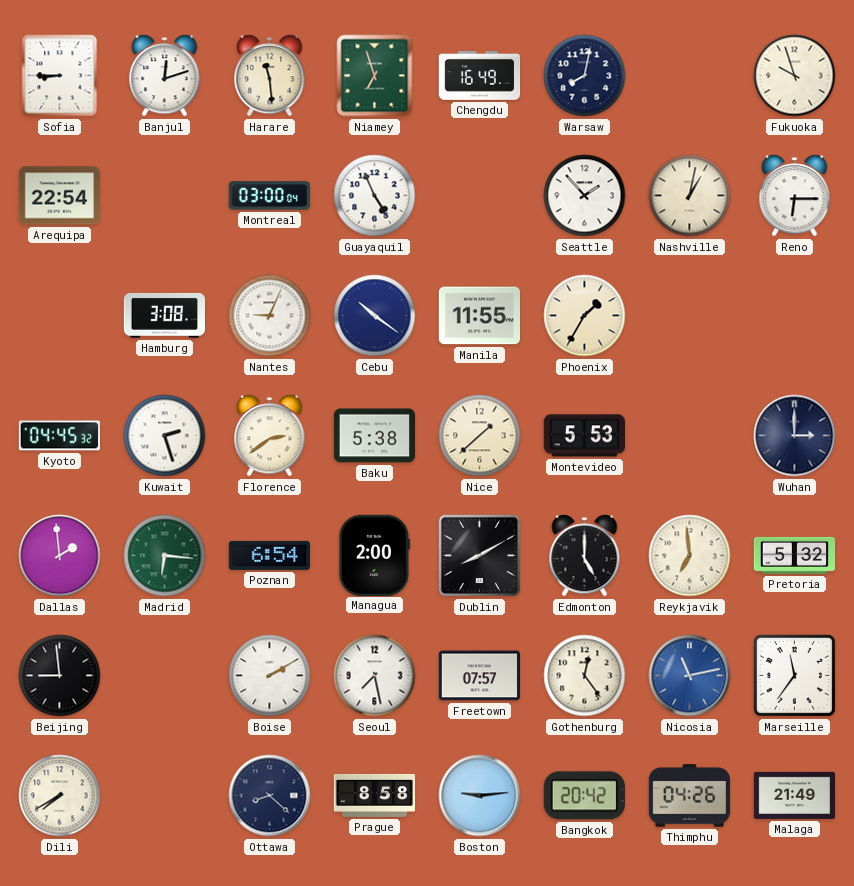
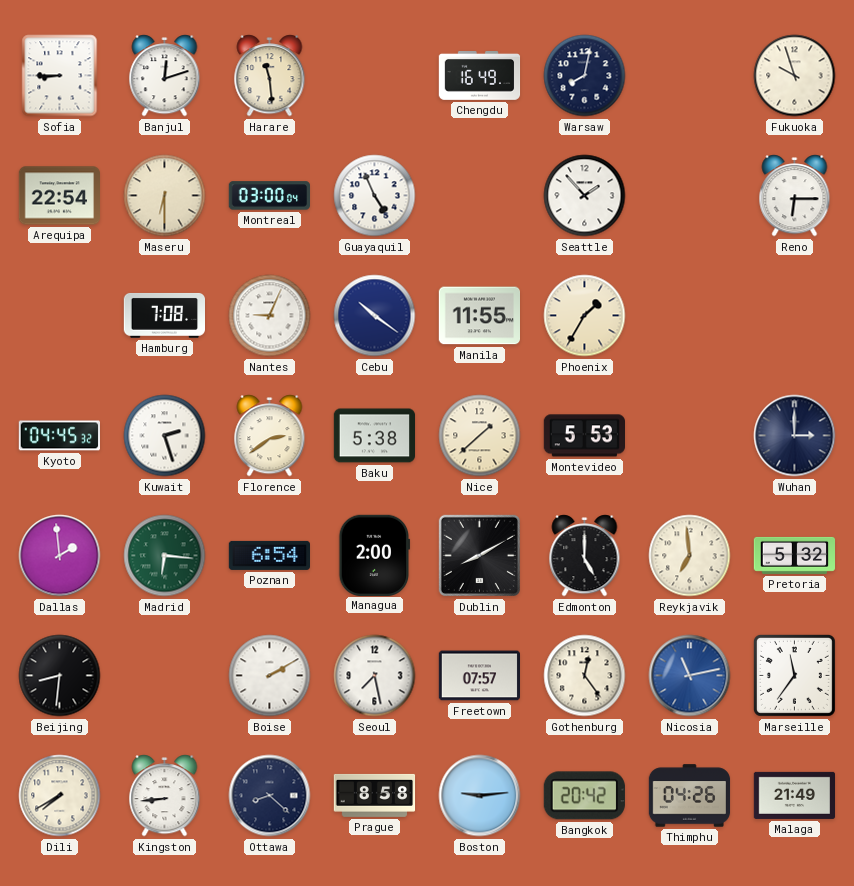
Niamey: 6:57 -> none (375, 76)
Maseru: none -> 6:30 (165, 196)
Nashville: 1:02 -> none (690, 196)
Hamburg: 3:08 -> 7:08 (164, 315)
Beijing: 8:59 -> 8:31 (60, 676)
Kingston: none -> 8:44 (165, 796)
